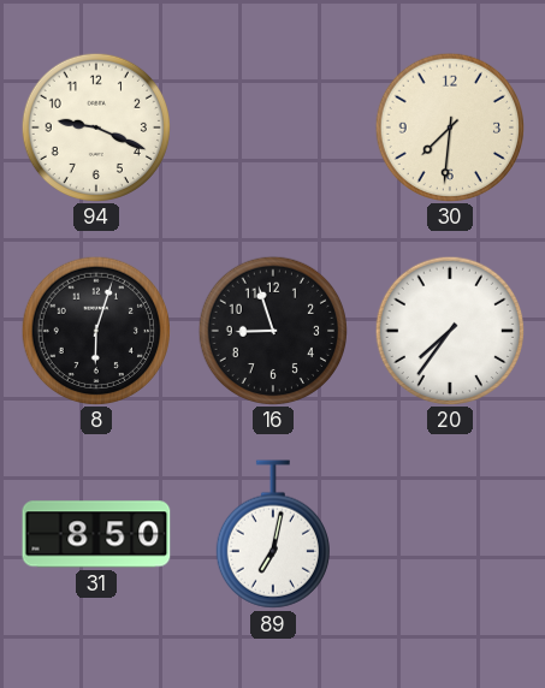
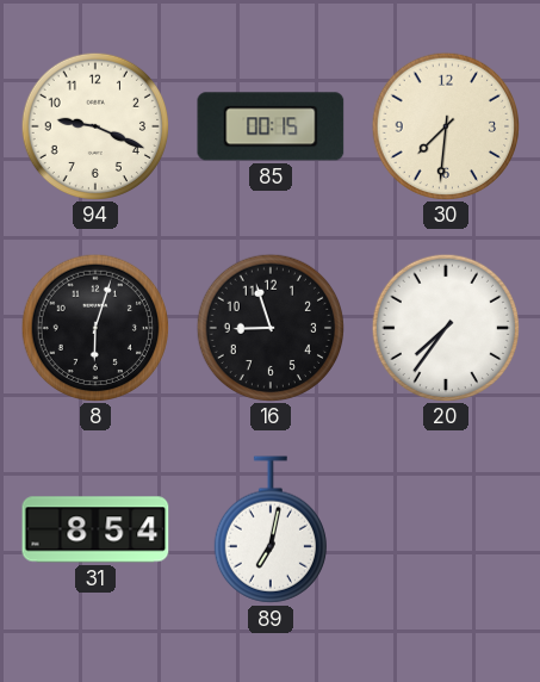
85: none -> 00:15 (271, 126)
31: 8:50 -> 8:54 (95, 529)
